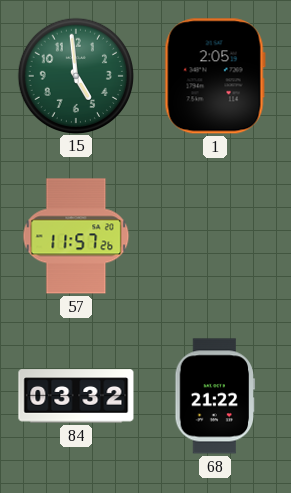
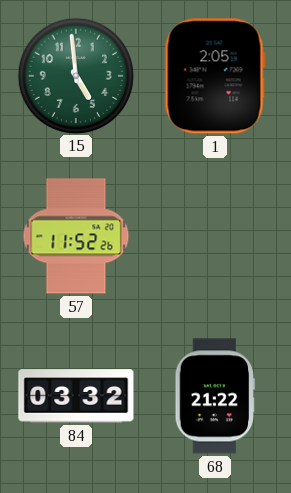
57: 11:57 -> 11:52 (76, 236)
